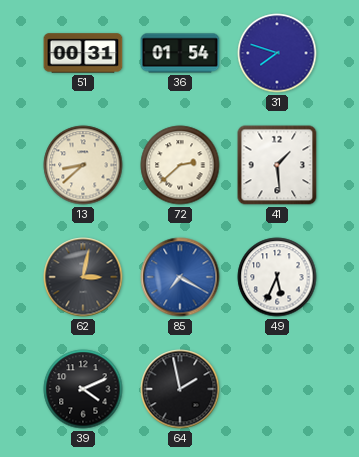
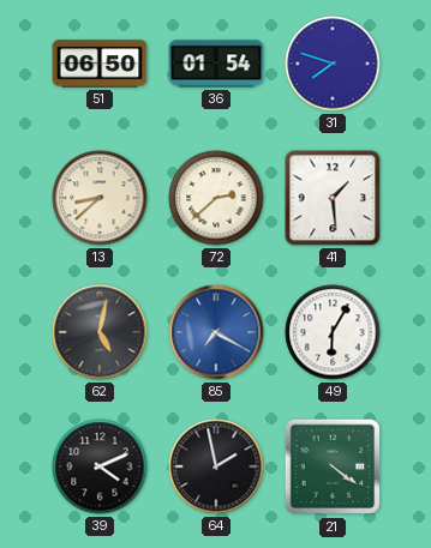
51: 00:31 -> 06:50 (100, 64)
62: 3:02 -> 5:02 (100, 332)
49: 5:34 -> 6:05 (333, 332)
21: none -> 4:21 (333, 466)
